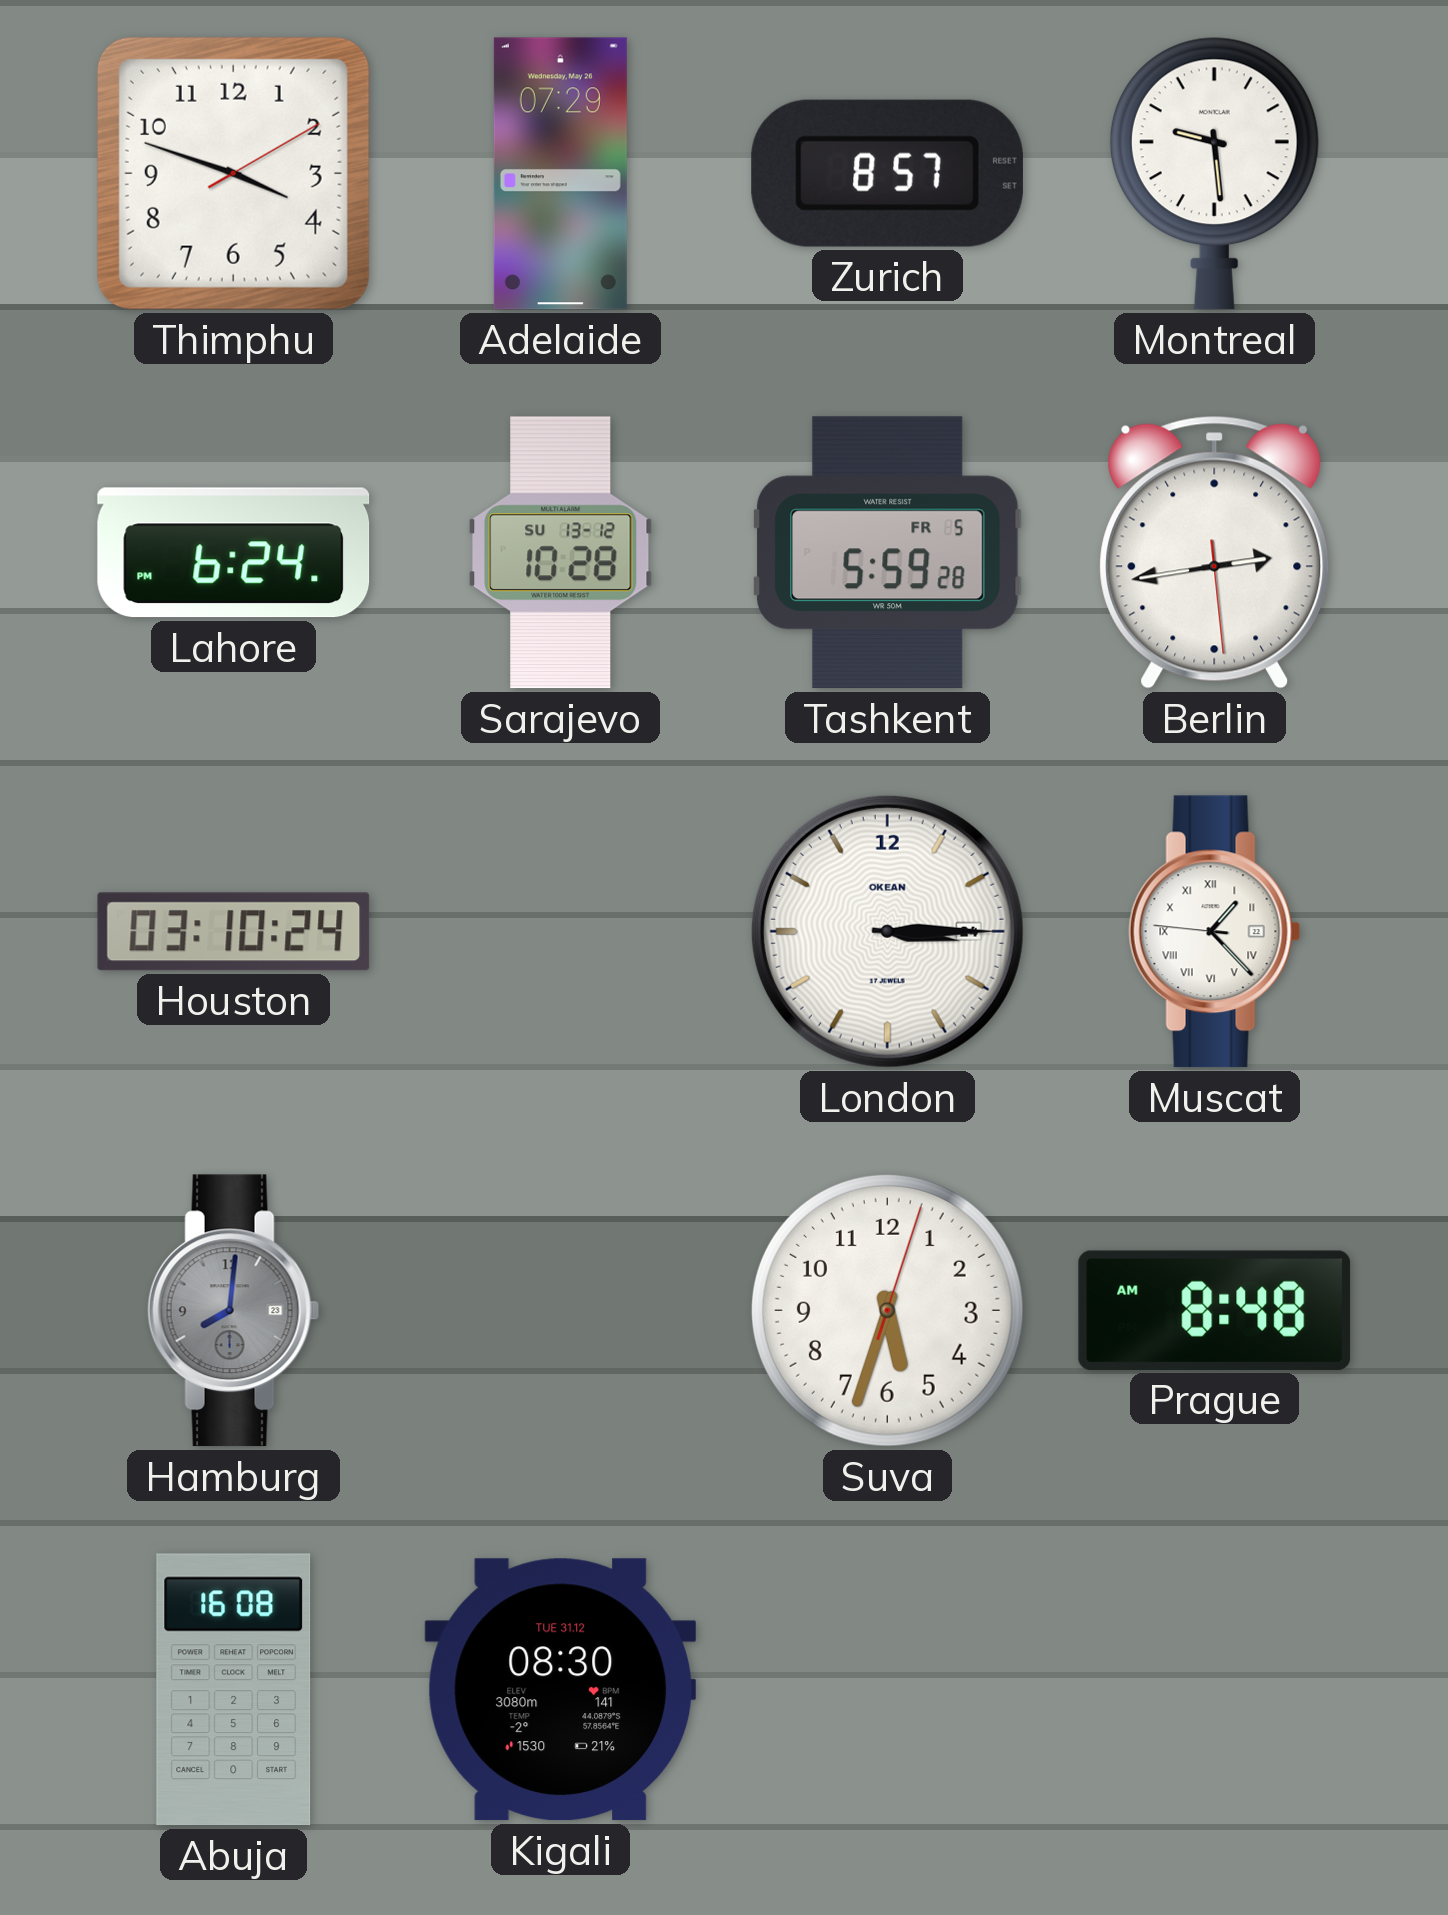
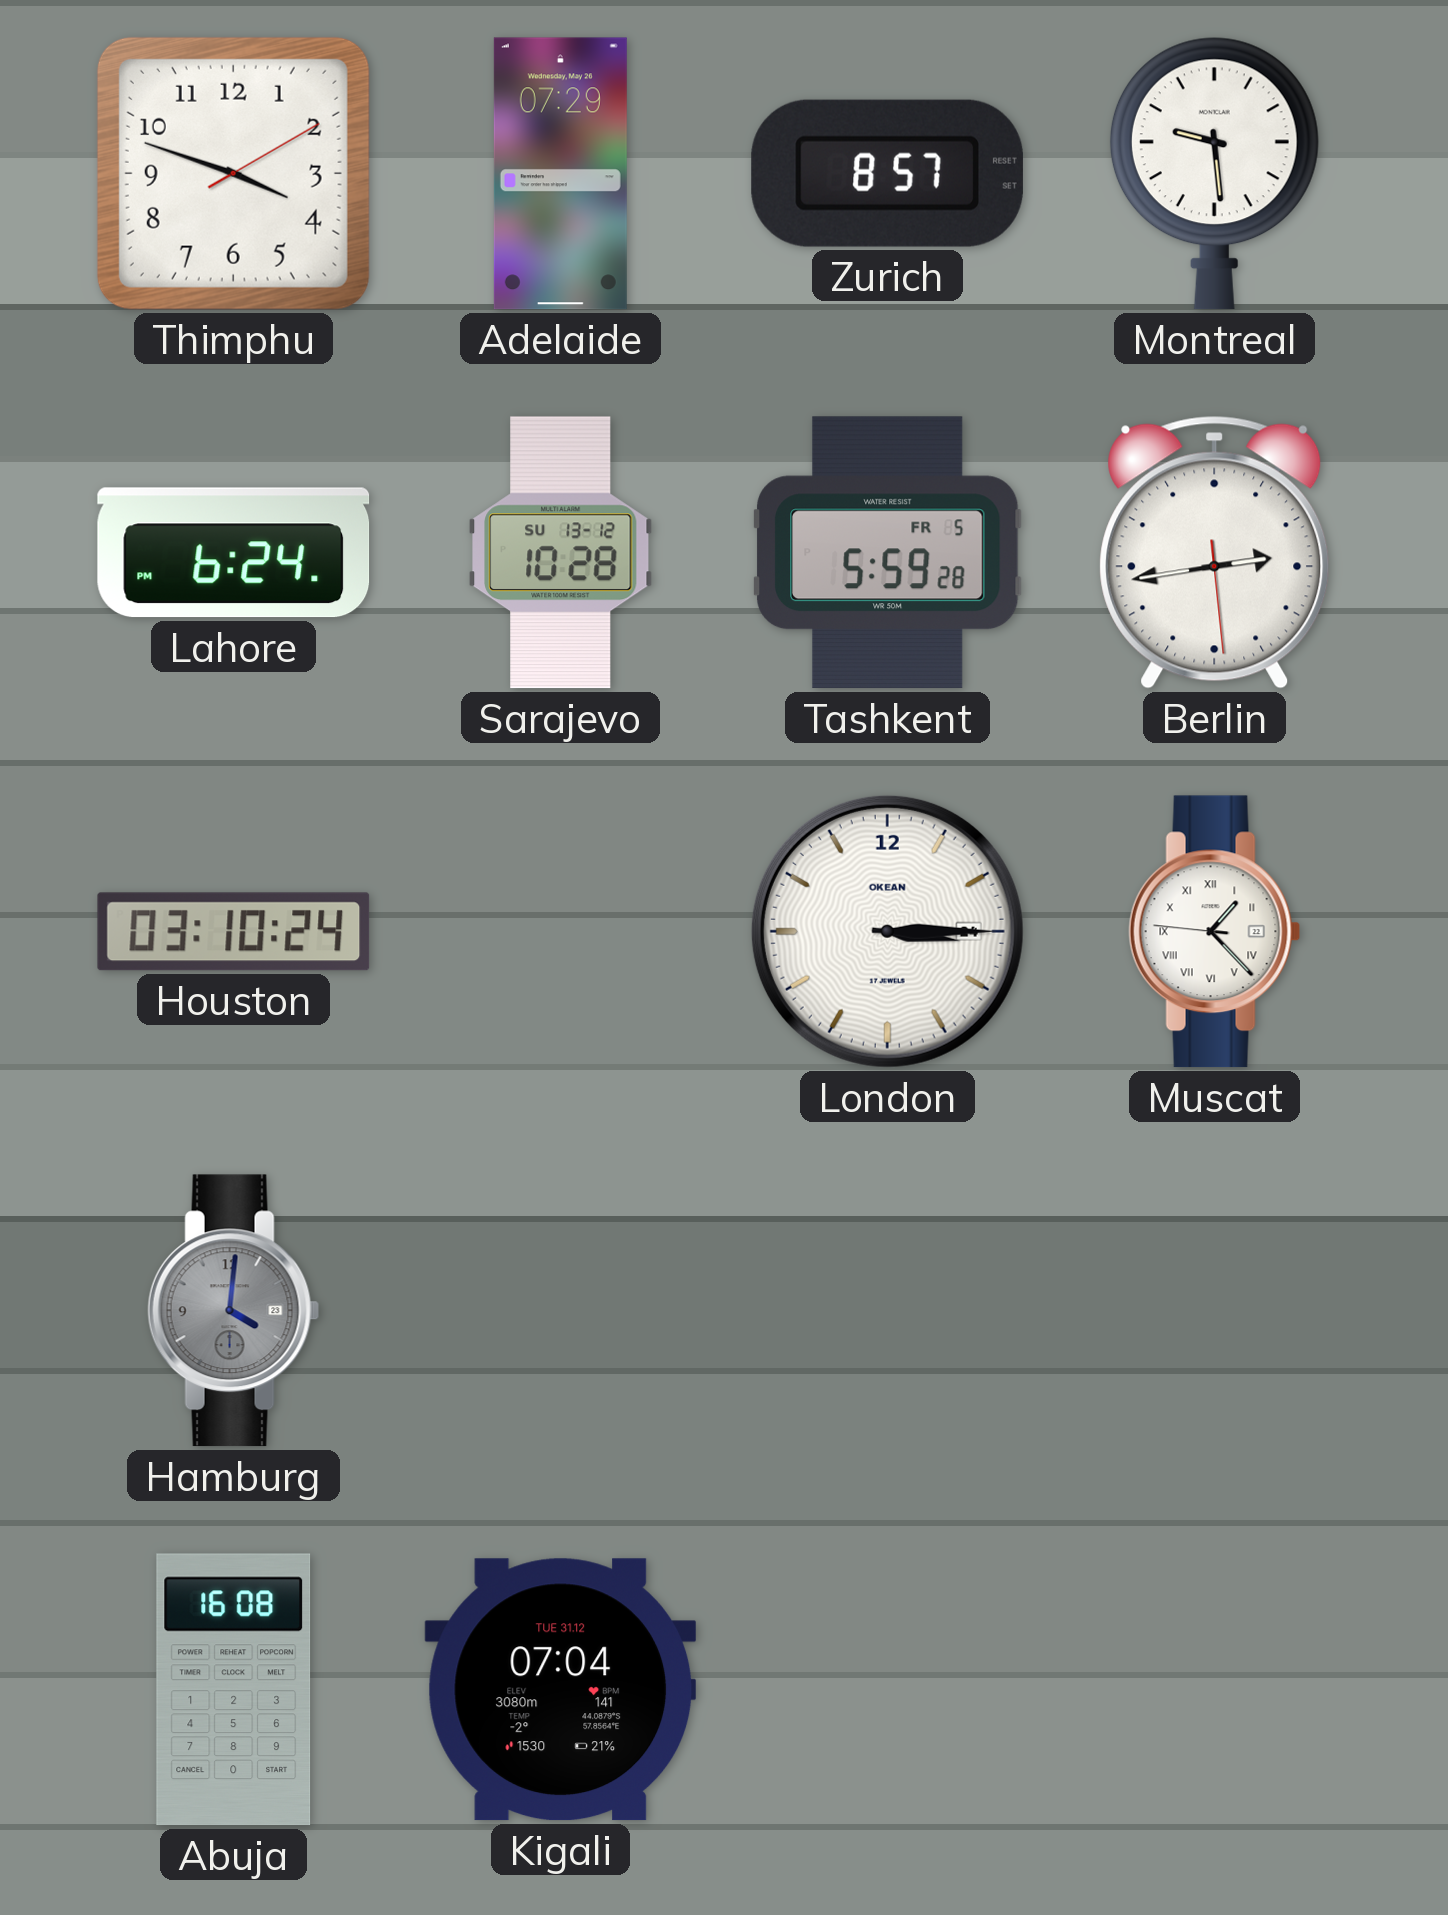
Hamburg: 8:01 -> 4:01 (234, 1311)
Suva: 5:33 -> none (887, 1310)
Prague: 8:48 -> none (1215, 1310)
Kigali: 08:30 -> 07:04 (561, 1690)
